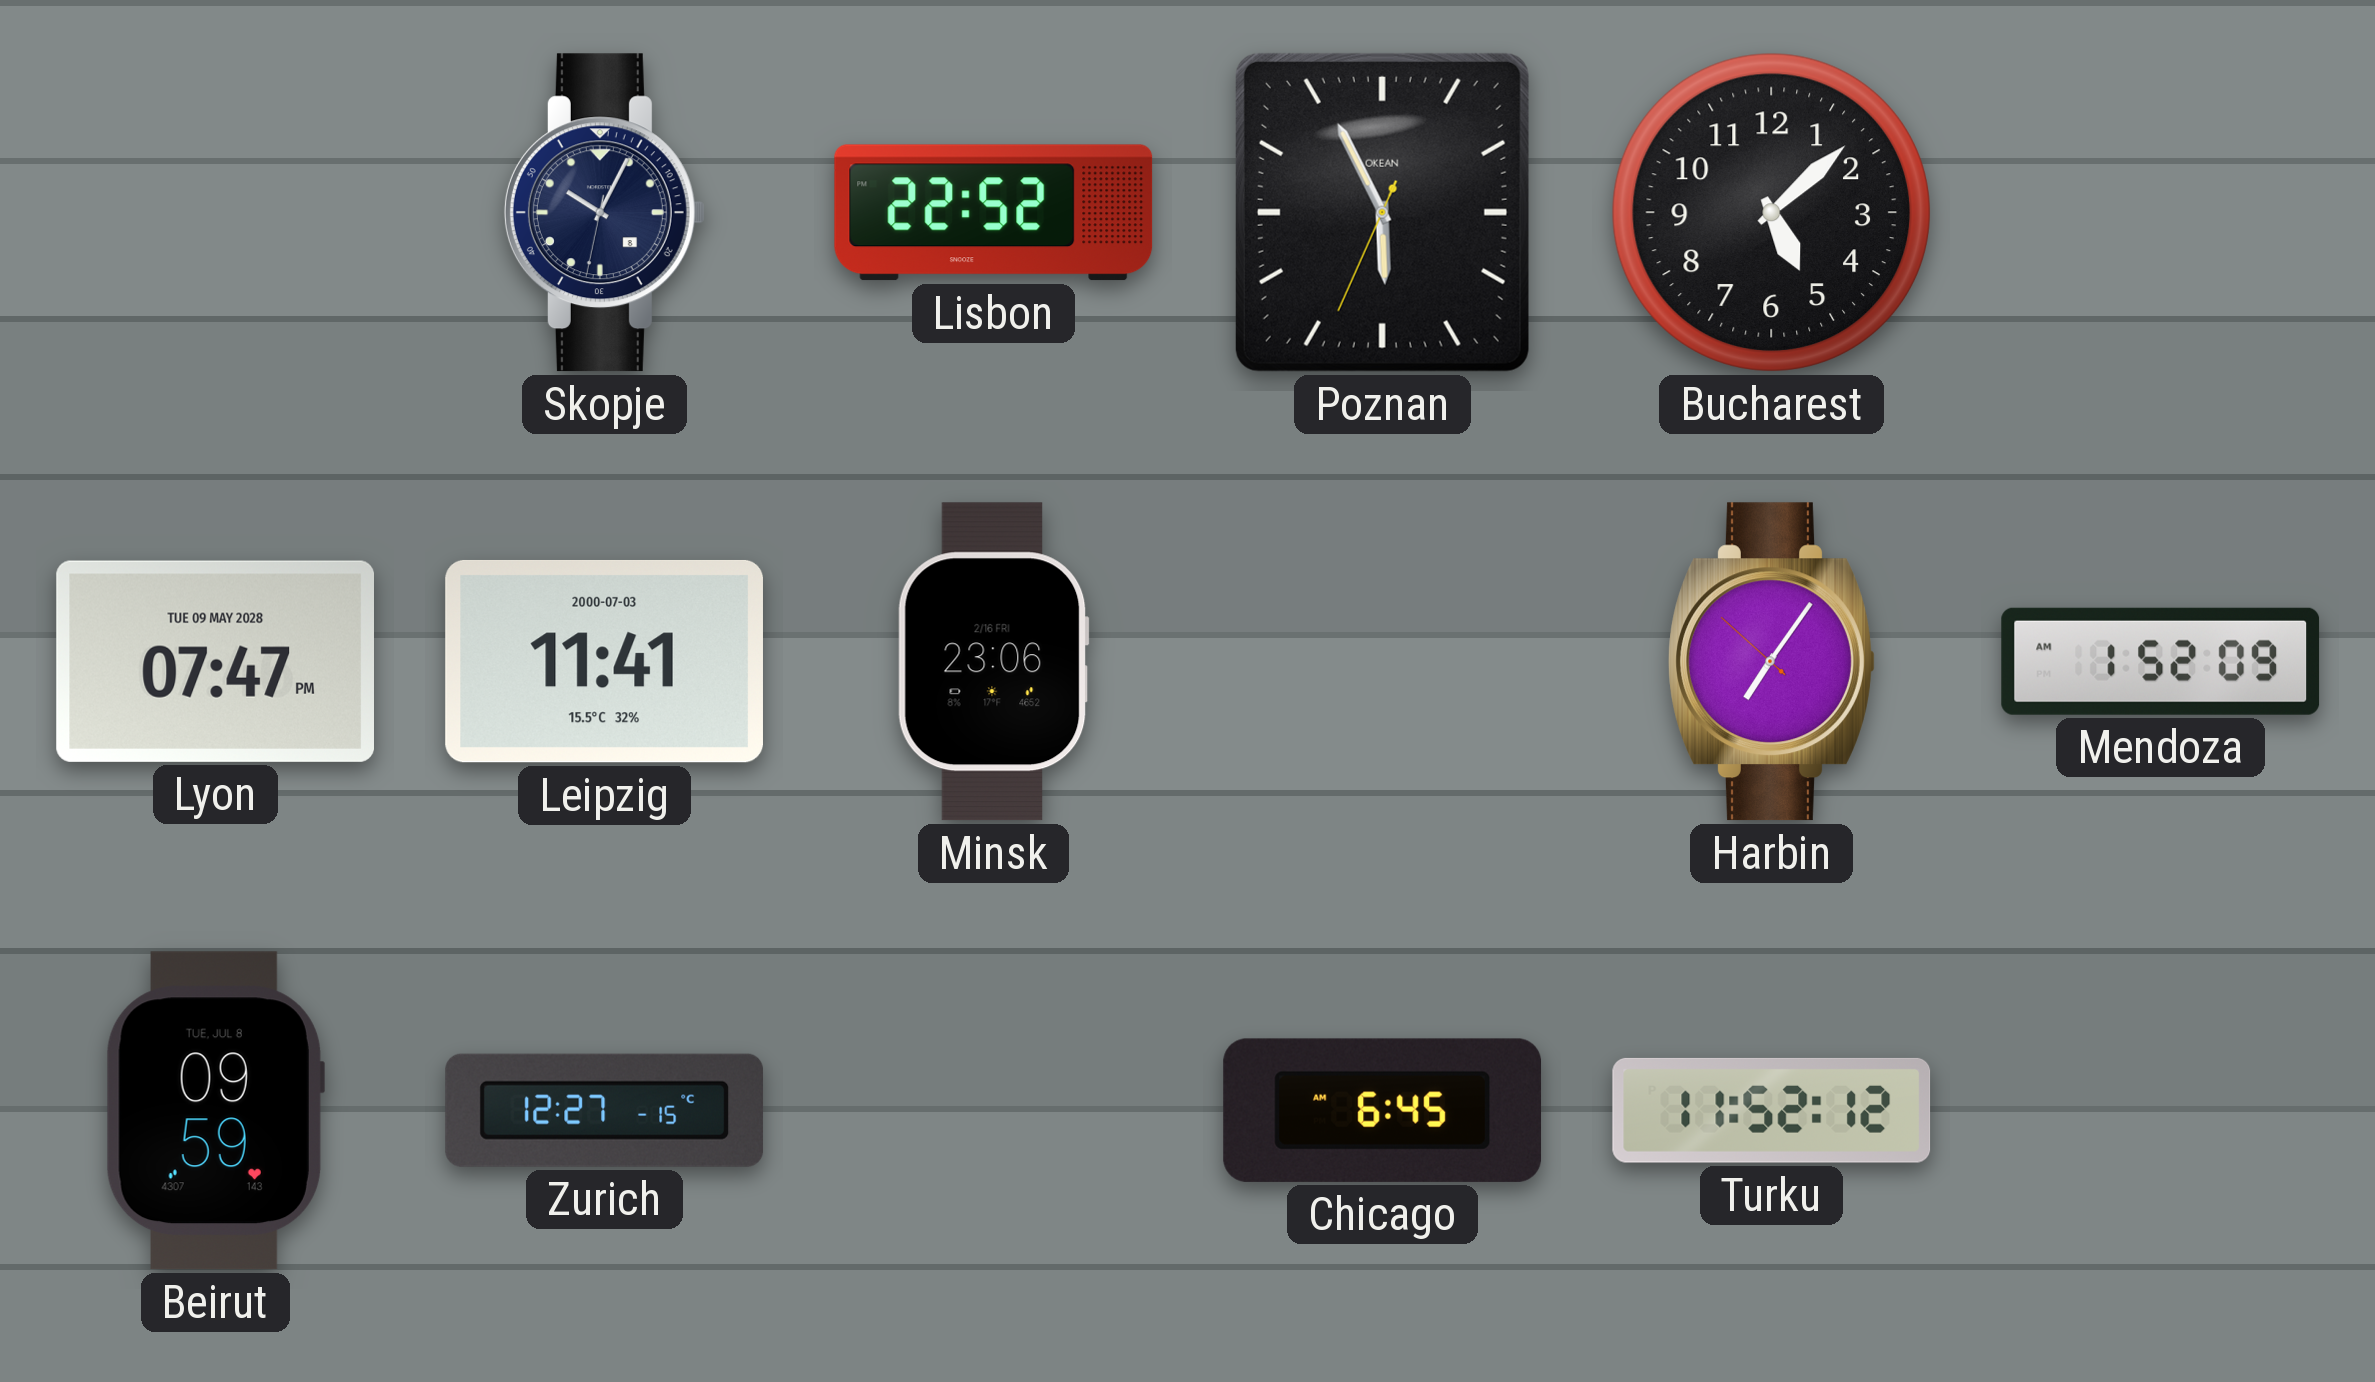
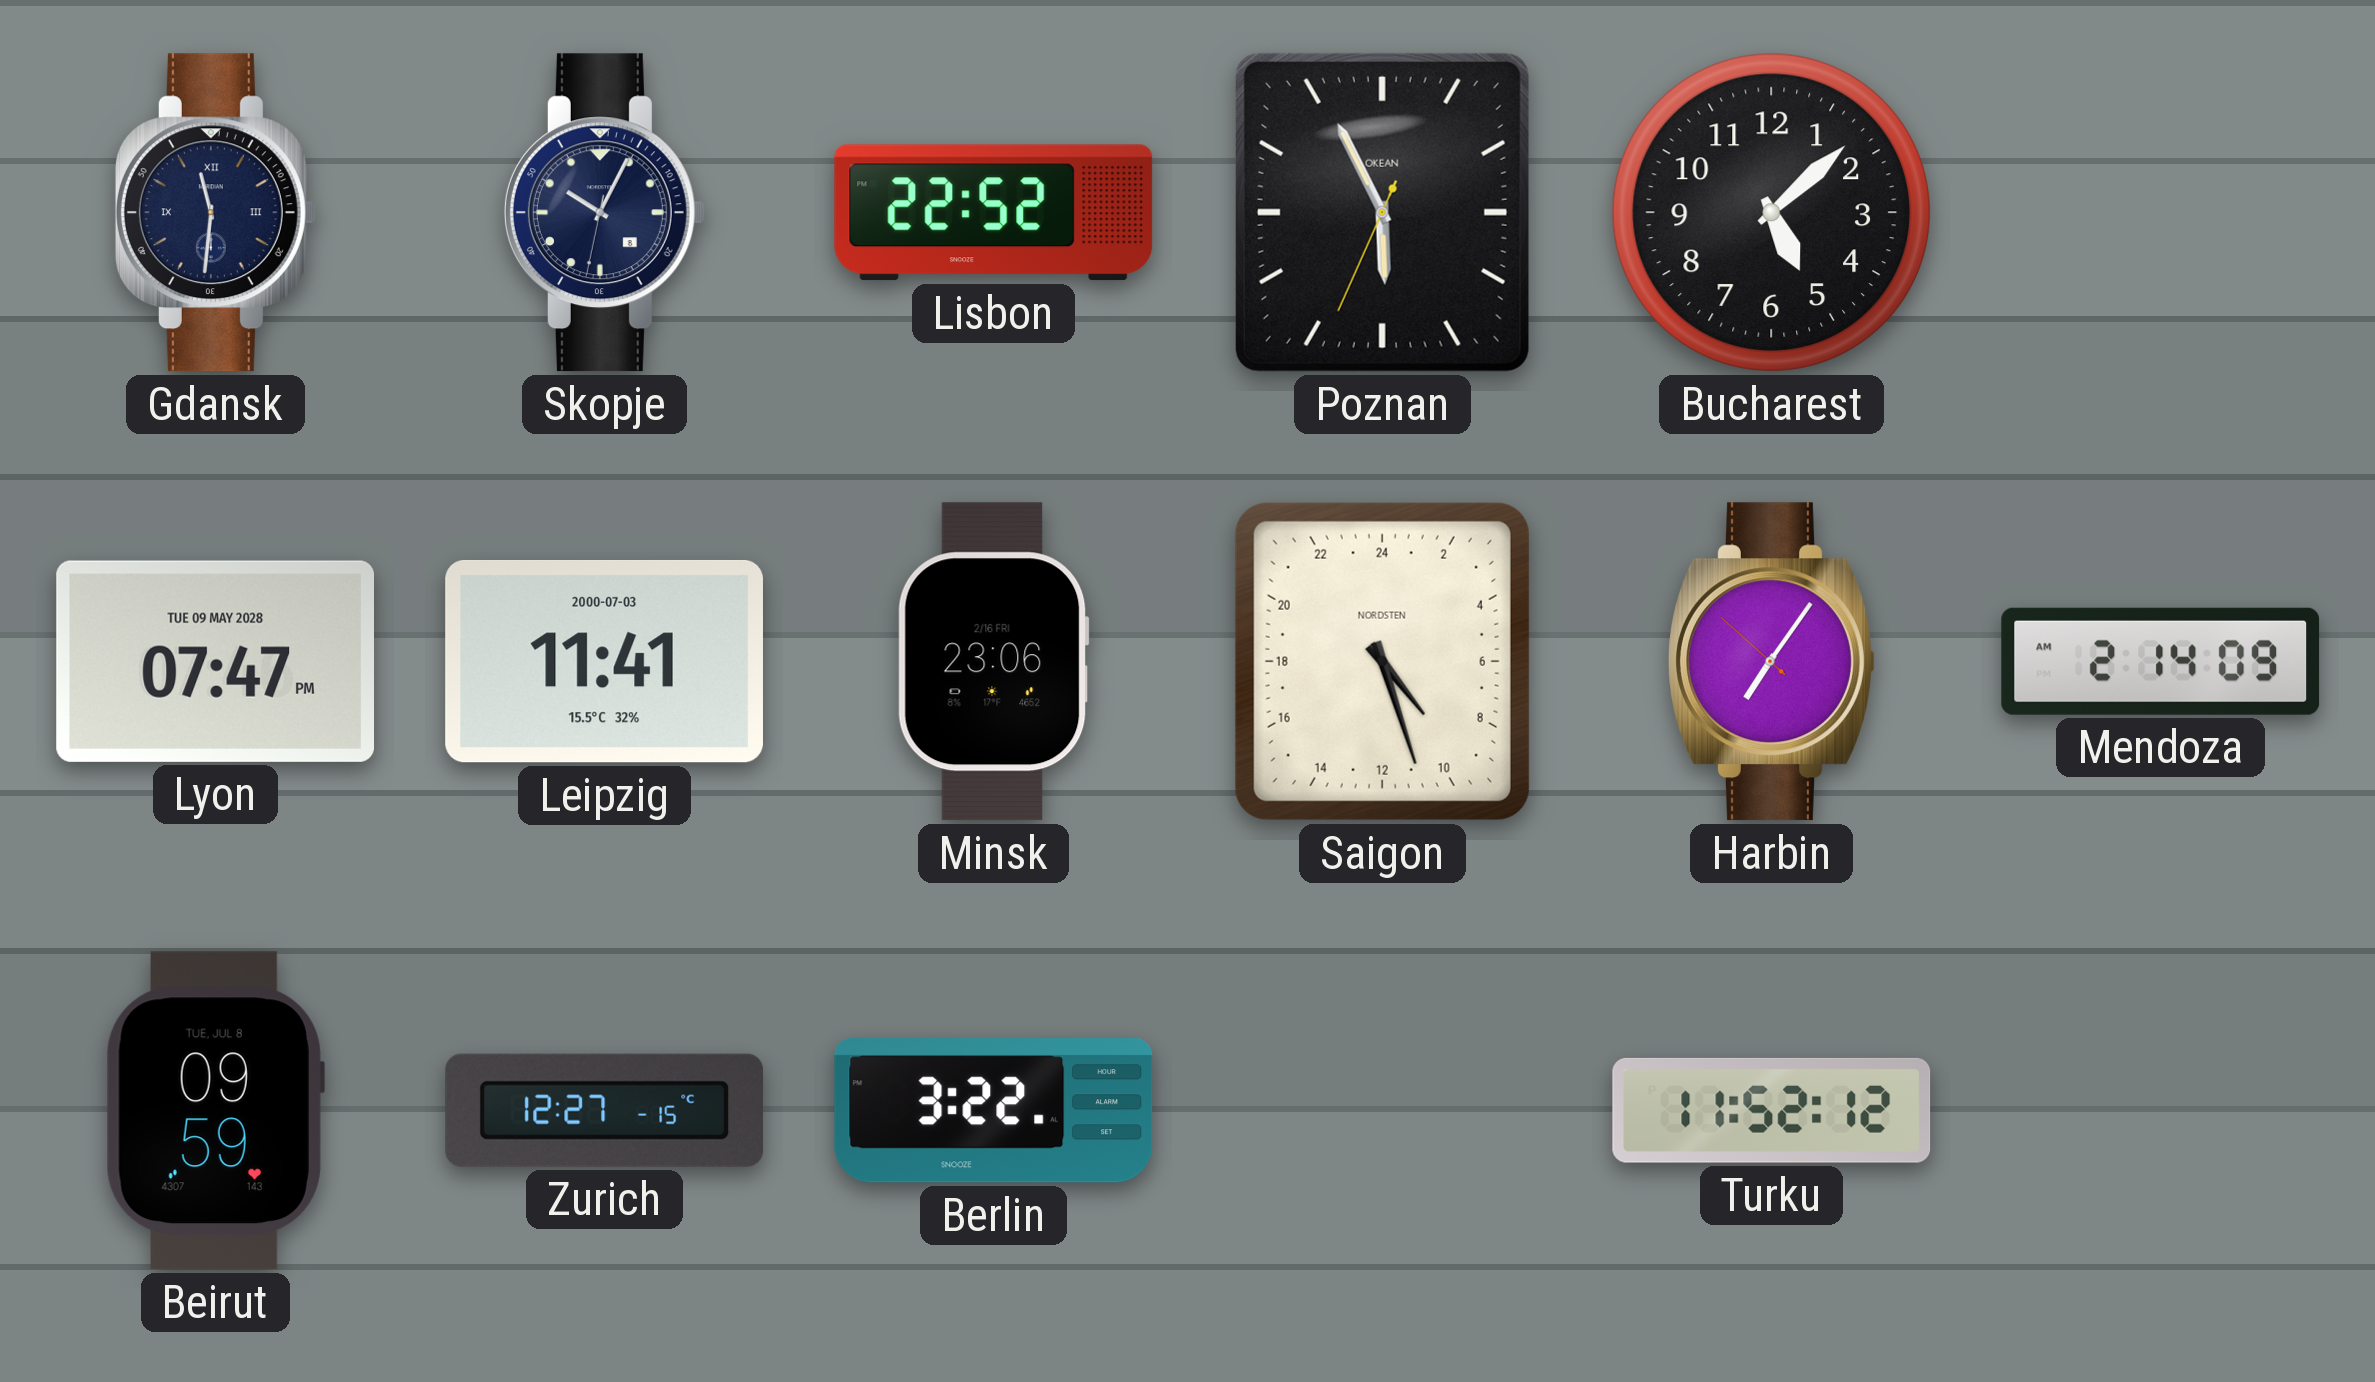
Gdansk: none -> 11:31 (215, 213)
Saigon: none -> 9:27 (1382, 661)
Mendoza: 1:52 -> 2:14 (2161, 661)
Berlin: none -> 3:22 (994, 1111)
Chicago: 6:45 -> none (1383, 1110)
